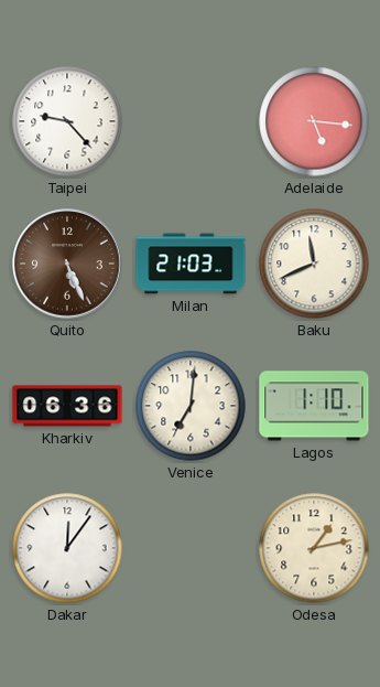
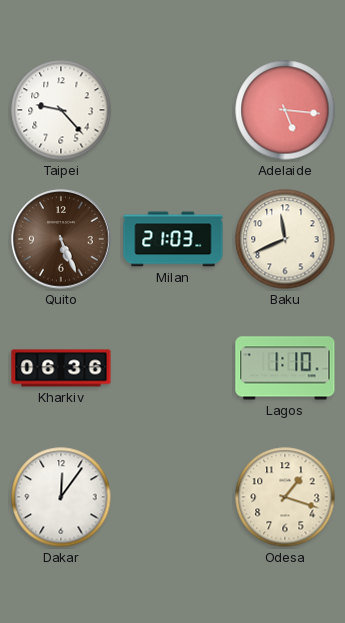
Venice: 7:01 -> none (191, 406)
Odesa: 1:13 -> 1:18 (285, 497)
